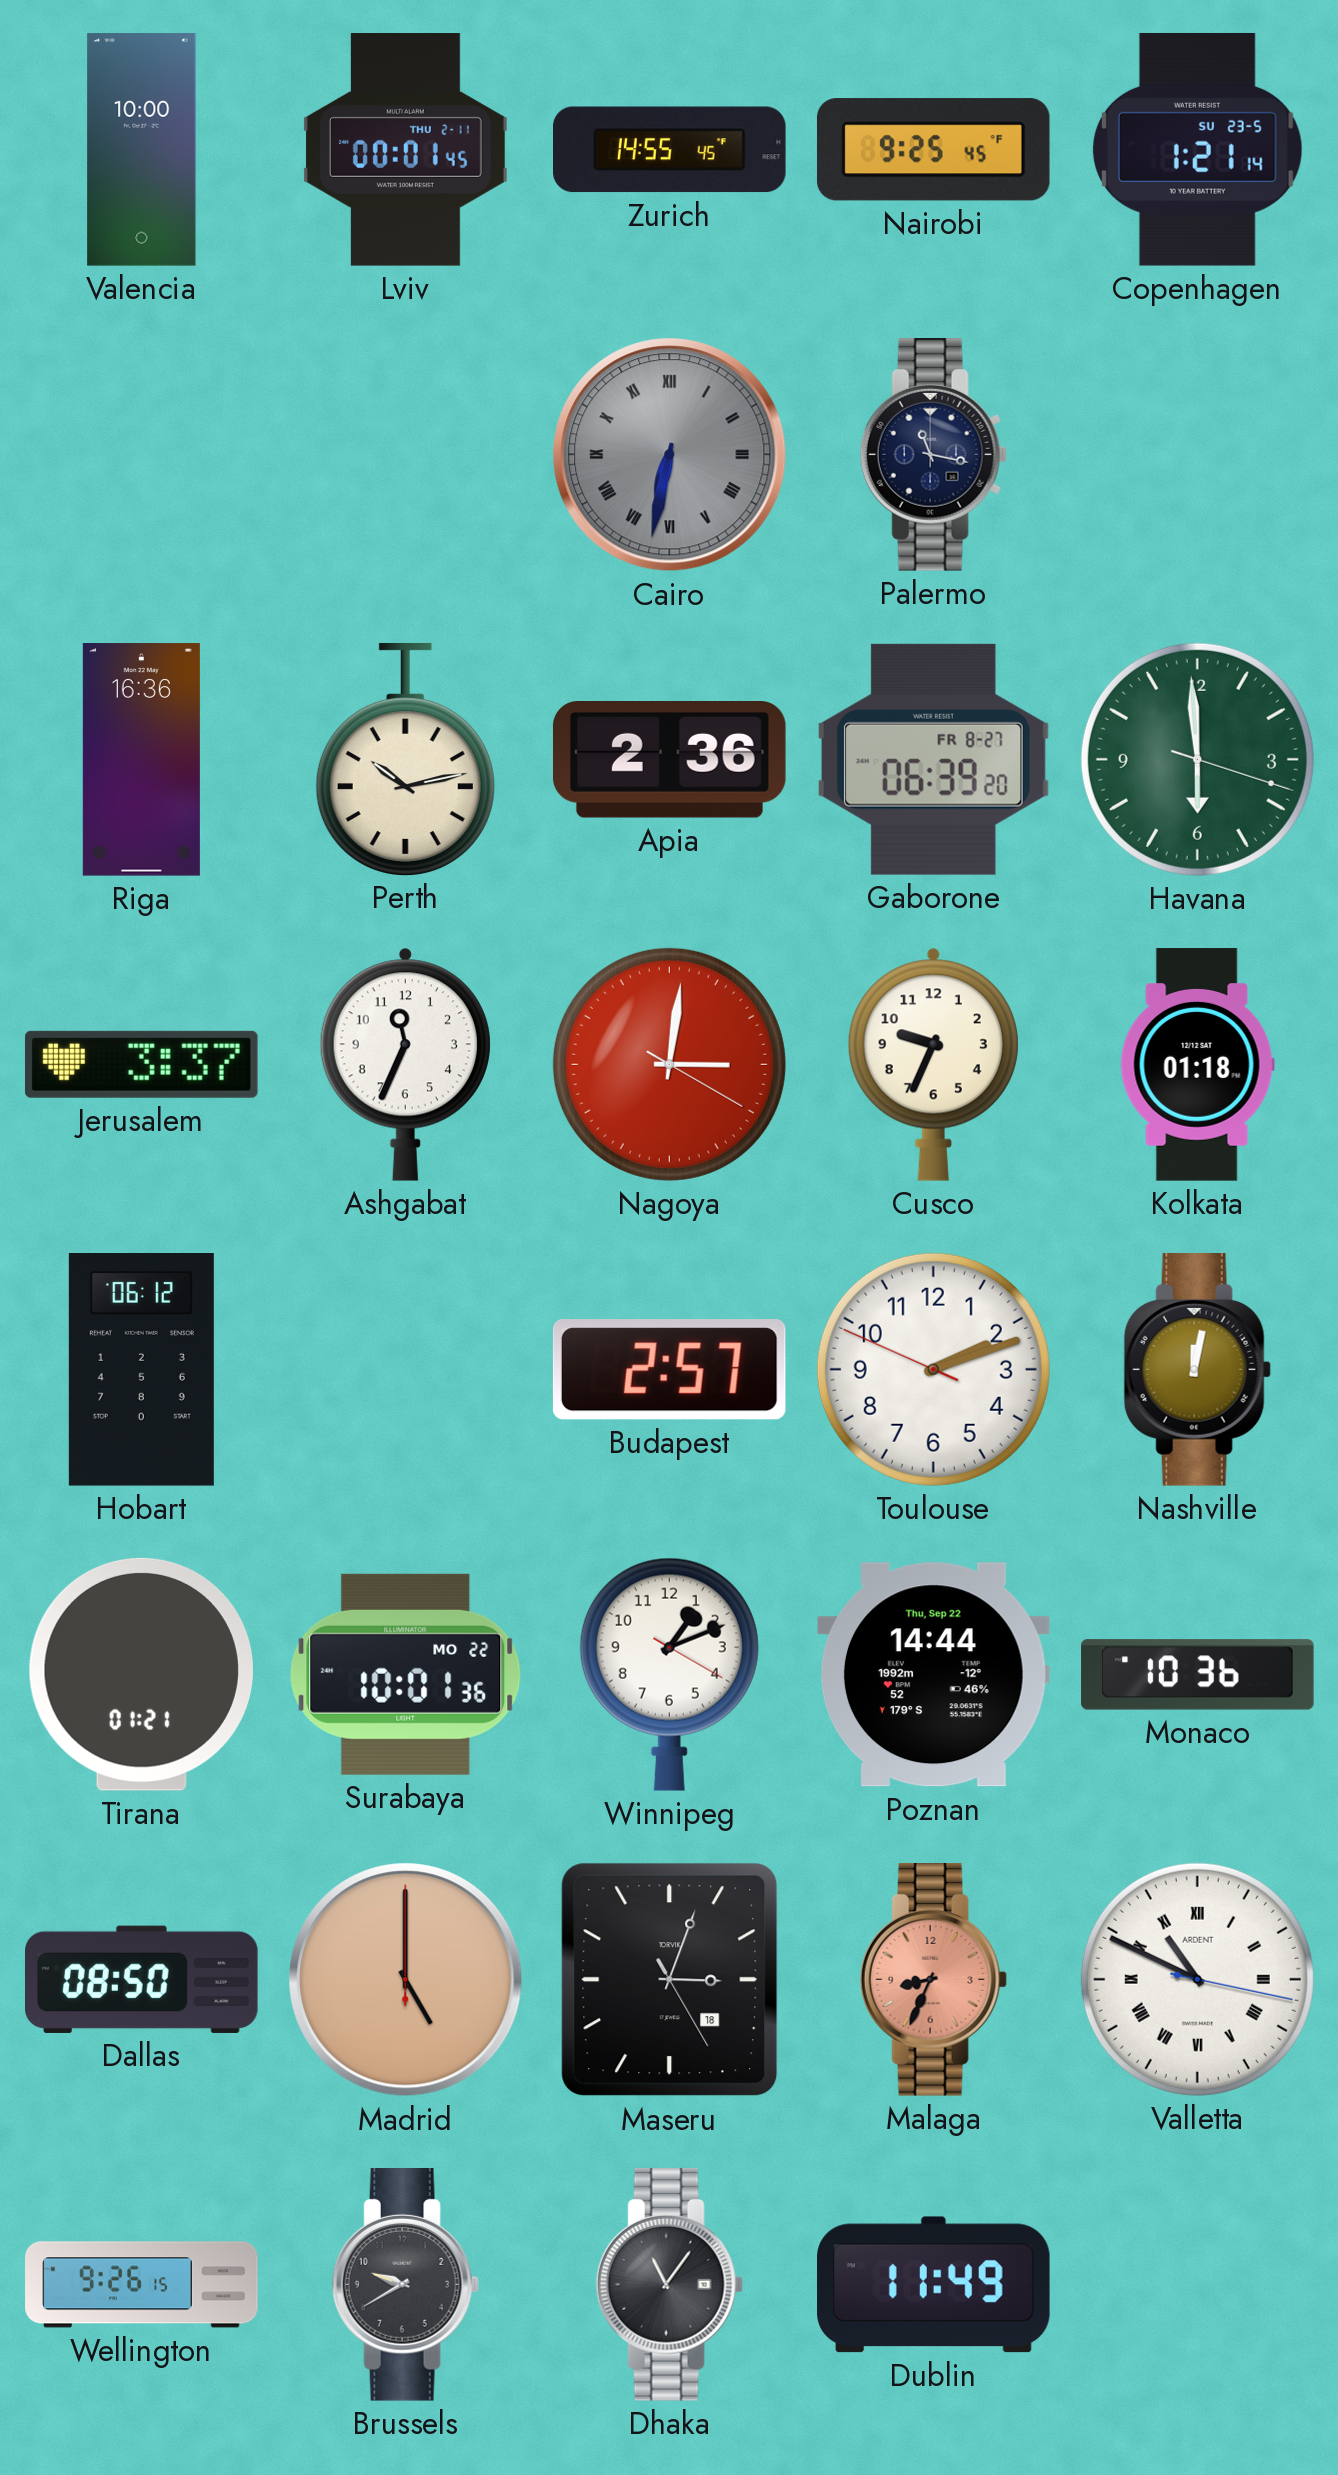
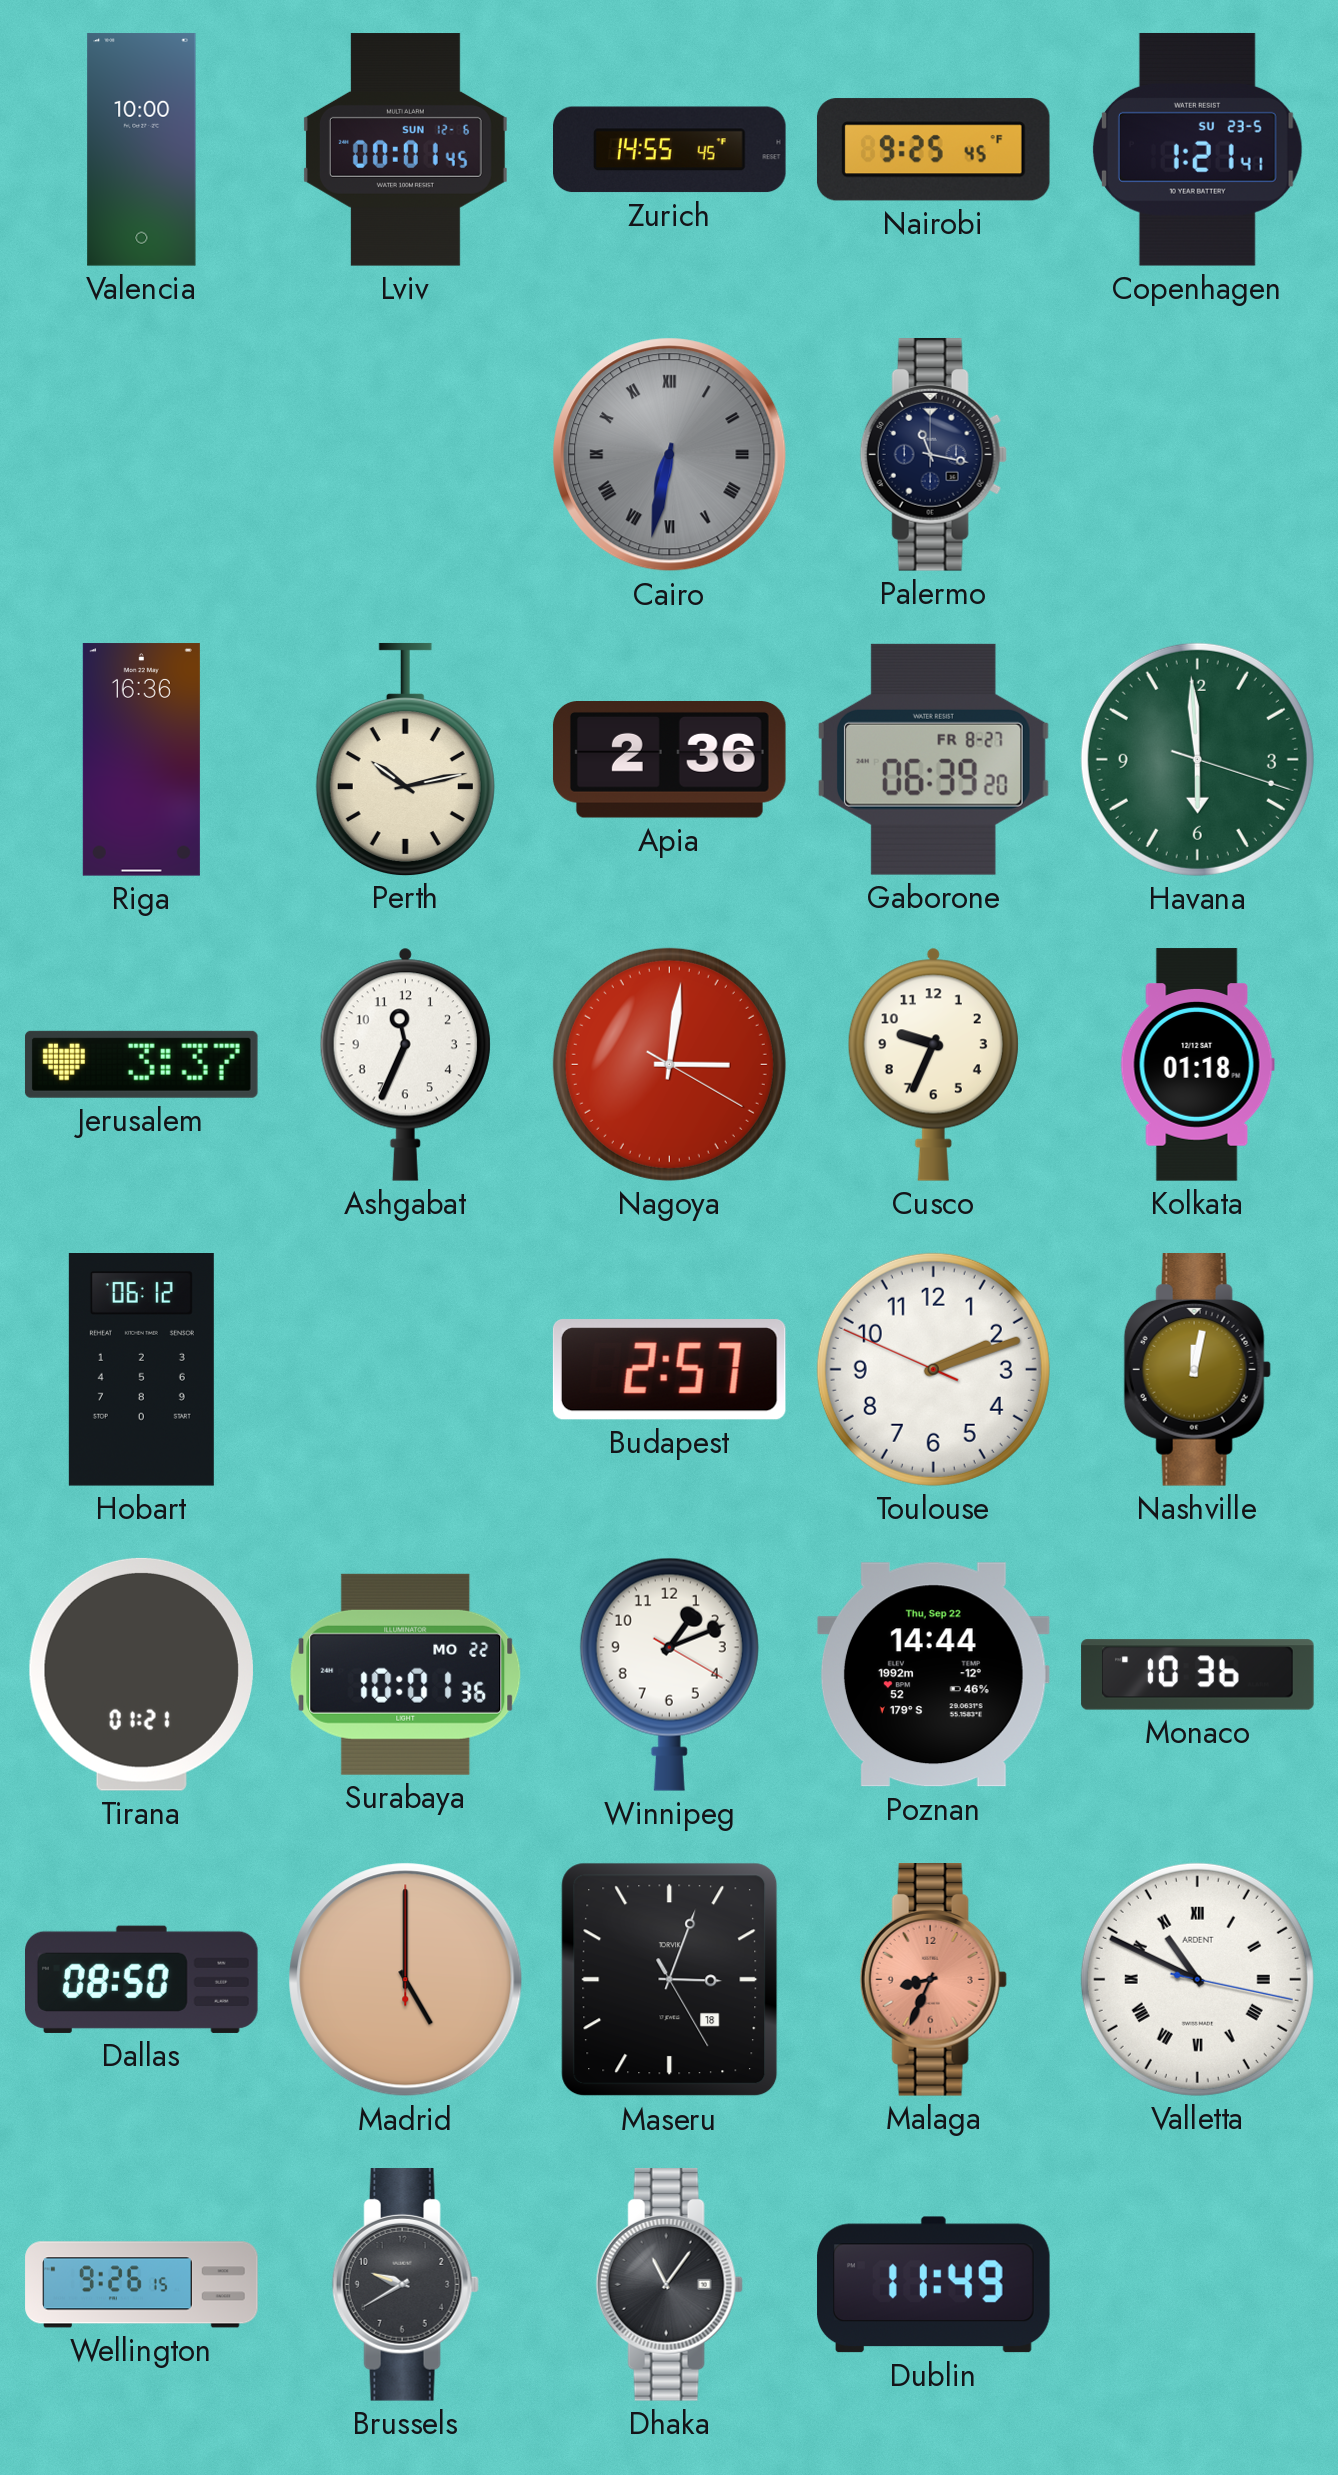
Lviv date: THU 2-11 -> SUN 12-6 (405, 150)
Copenhagen: 1:21:14 -> 1:21:41 (1197, 149)
